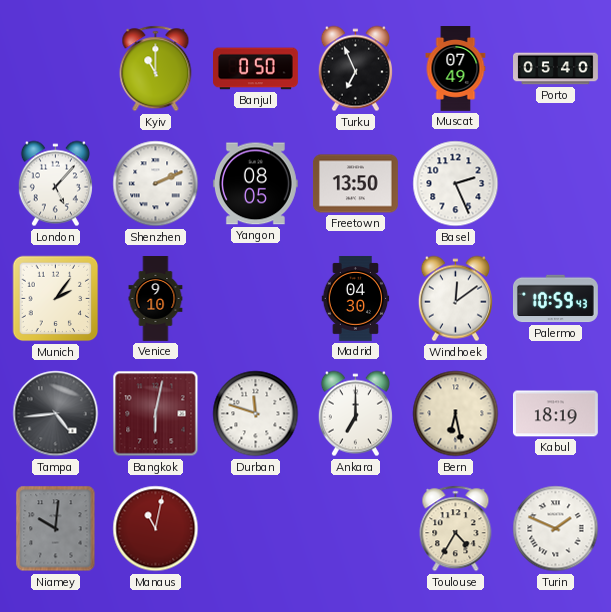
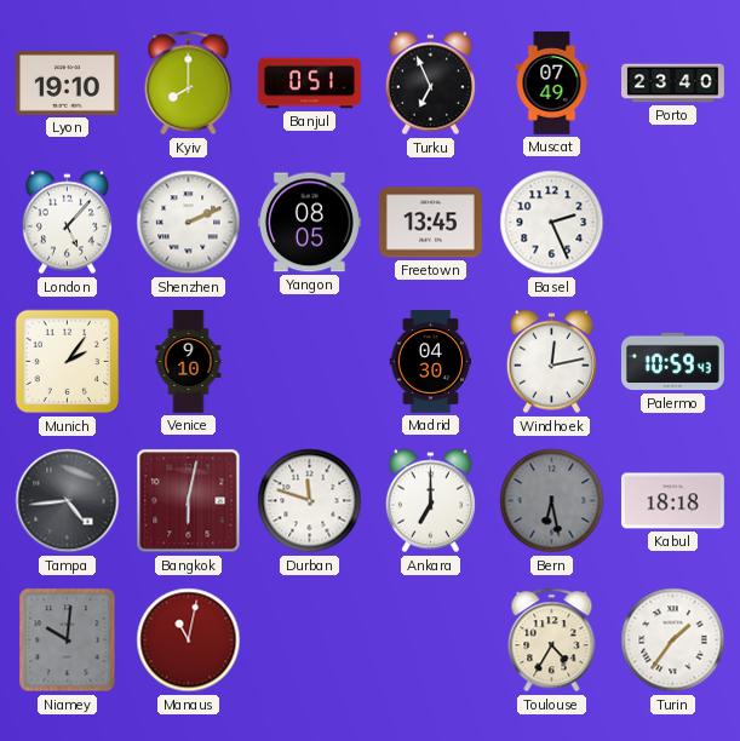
Lyon: none -> 19:10 (67, 82)
Kyiv: 11:00 -> 8:00 (189, 84)
Banjul: 0:50 -> 0:51 (310, 84)
Porto: 05:40 -> 23:40 (673, 84)
Freetown: 13:50 -> 13:45 (430, 223)
Windhoek: 12:09 -> 12:13 (551, 362)
Bern dial: cream -> grey (552, 501)
Kabul: 18:19 -> 18:18 (672, 501)
Turin: 1:49 -> 1:36 (673, 641)
